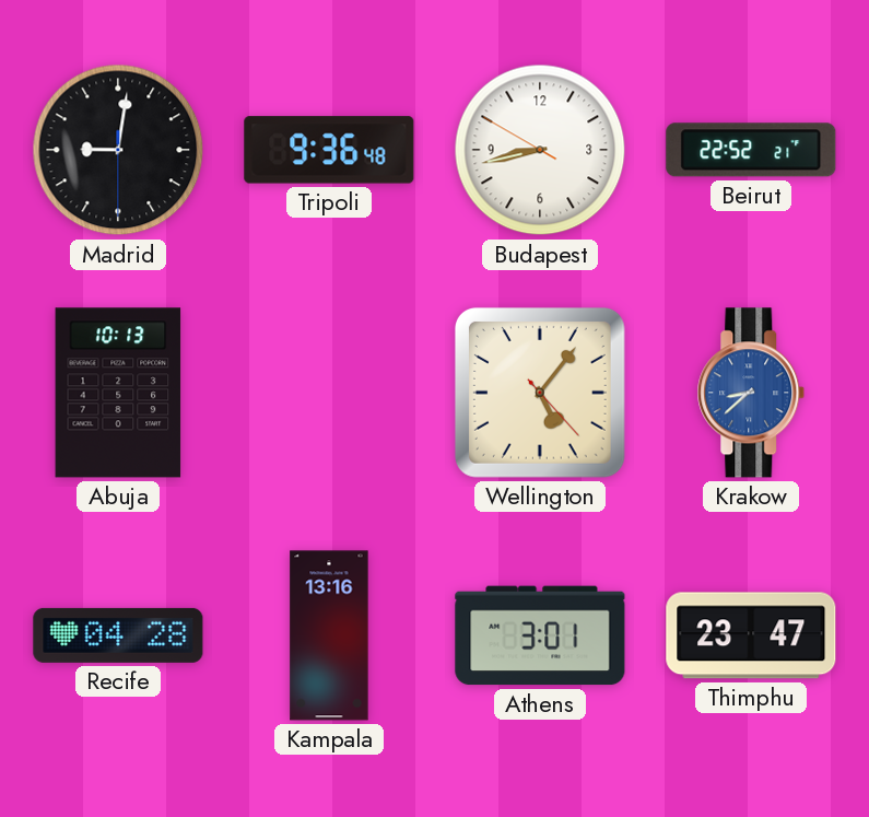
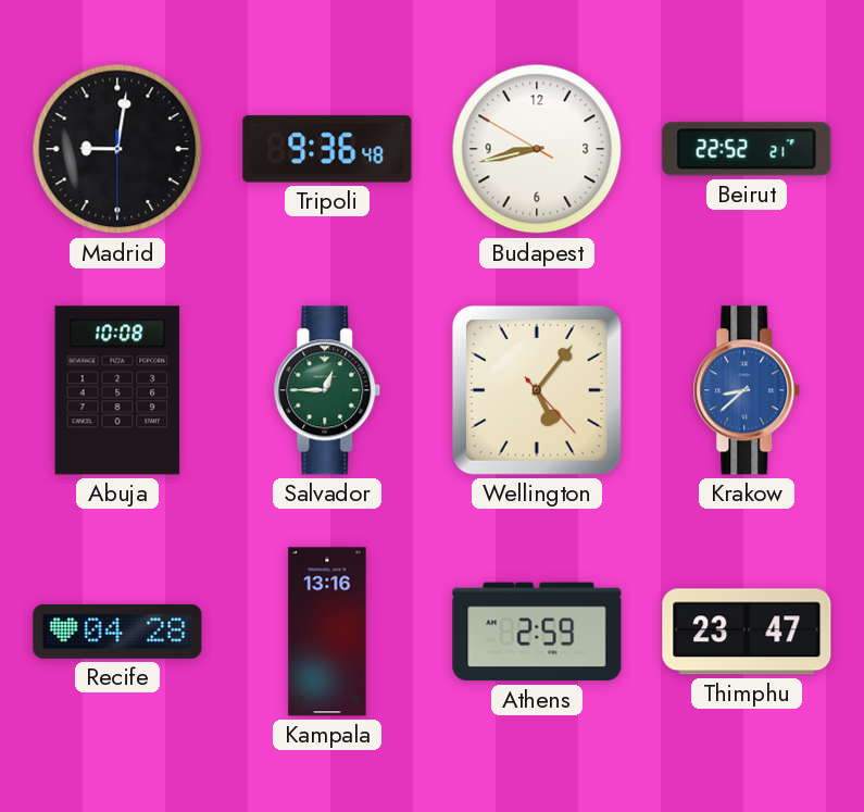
Abuja: 10:13 -> 10:08 (117, 390)
Salvador: none -> 12:45 (327, 390)
Athens: 3:01 -> 2:59 (537, 632)
